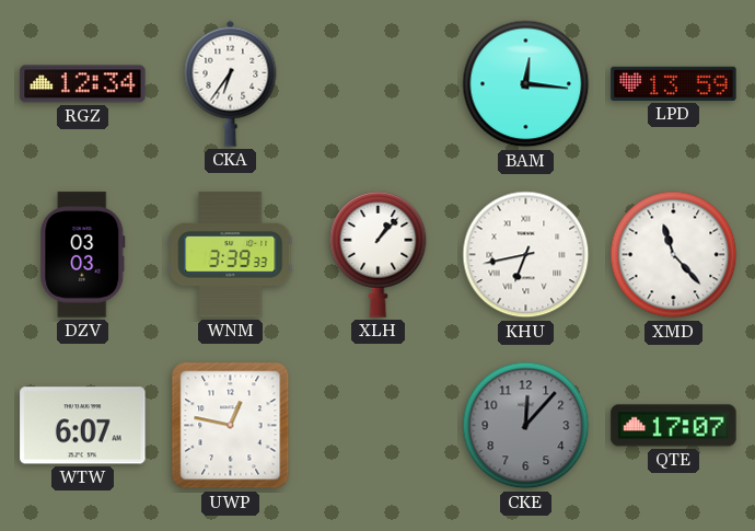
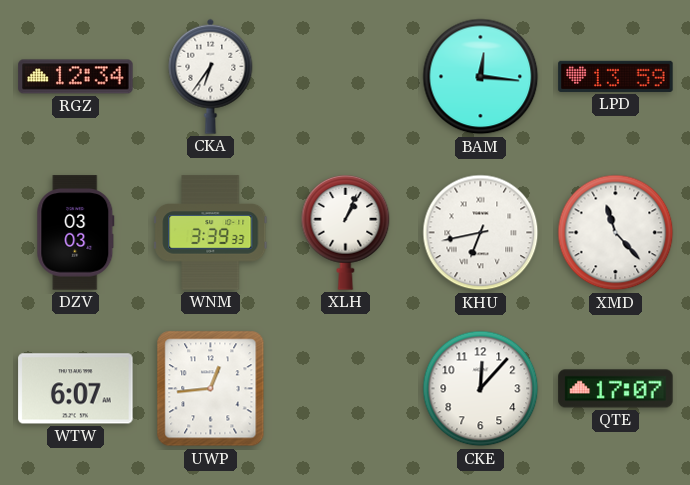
XLH: 1:07 -> 1:04 (346, 232)
UWP: 12:47 -> 12:44 (211, 389)
CKE dial: grey -> white (481, 389)
